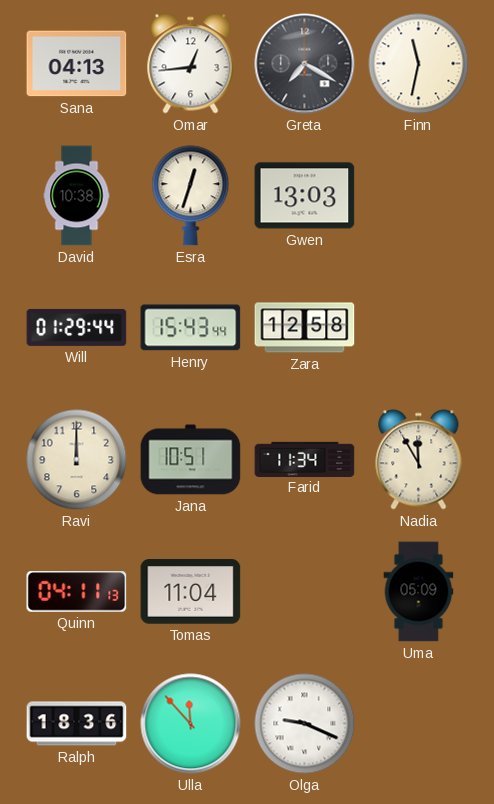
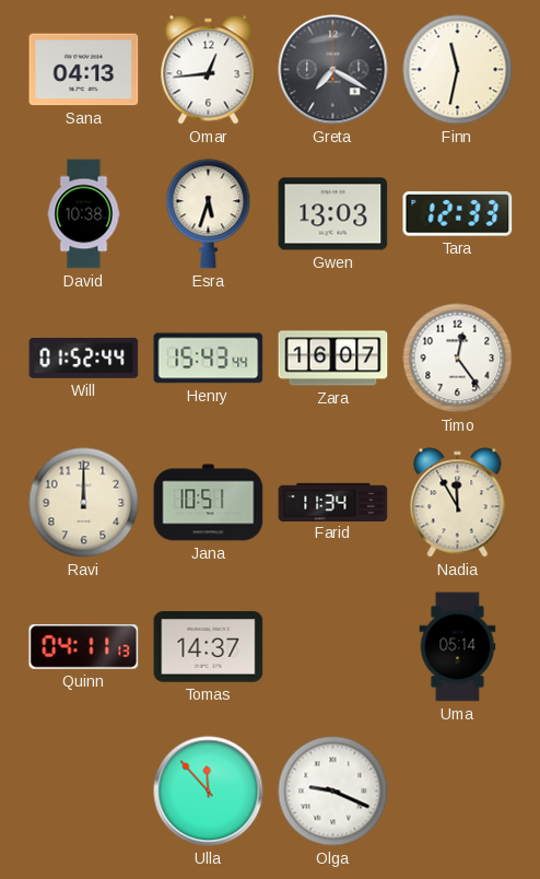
Esra: 12:33 -> 5:33 (209, 214)
Tara: none -> 12:33 (458, 214)
Will: 01:29 -> 01:52 (84, 358)
Zara: 12:58 -> 16:07 (333, 359)
Timo: none -> 12:24 (458, 359)
Tomas: 11:04 -> 14:37 (209, 647)
Uma: 05:09 -> 05:14 (458, 647)
Ralph: 18:36 -> none (77, 724)
